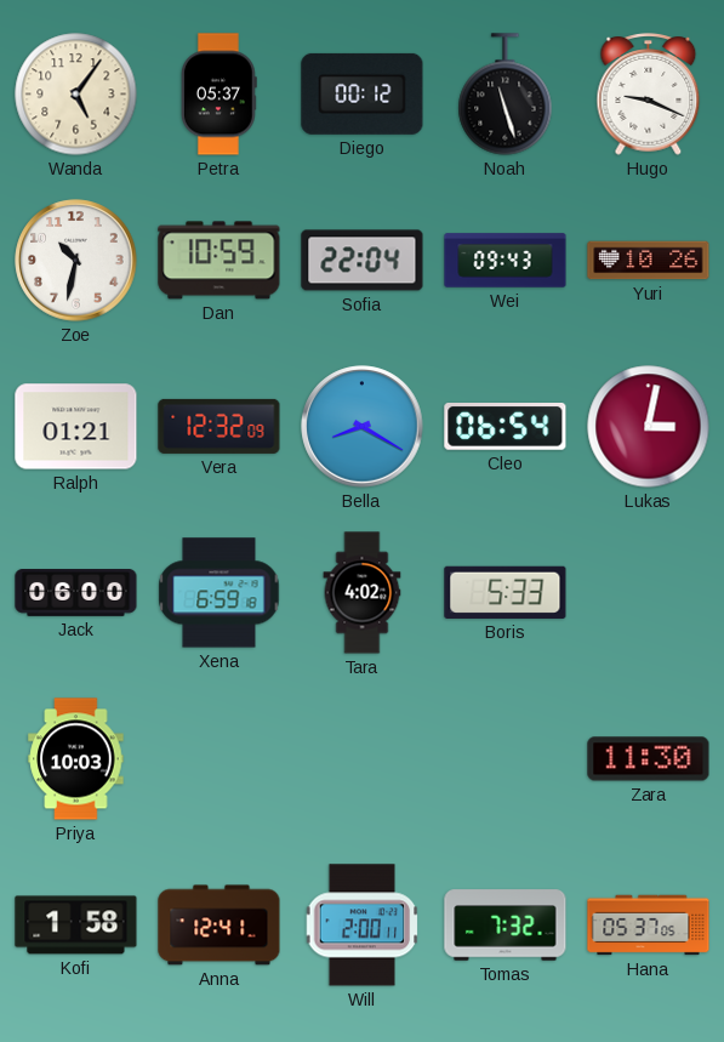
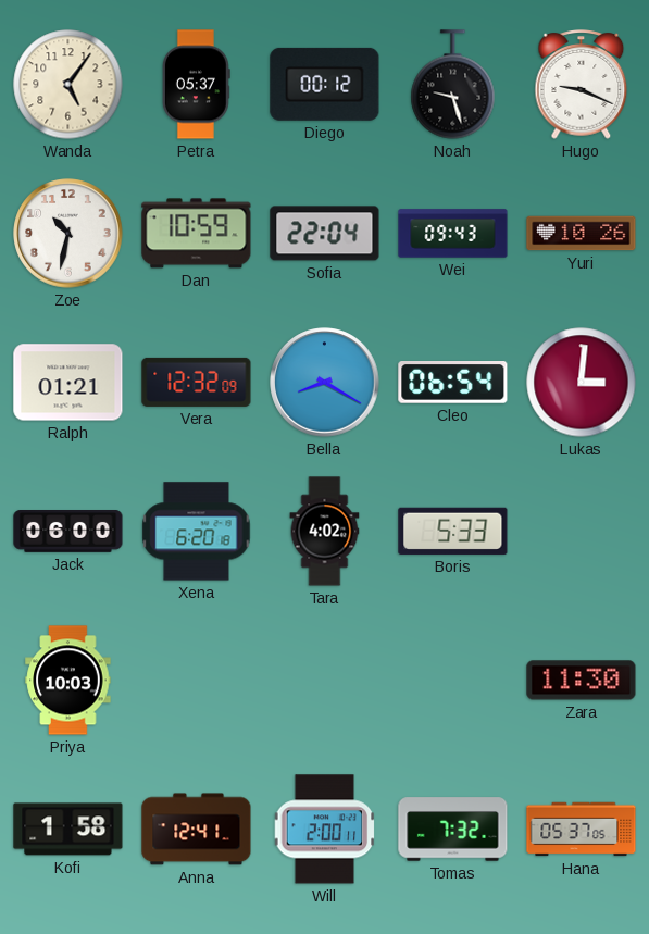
Noah: 11:27 -> 9:27 (453, 85)
Lukas: 3:02 -> 3:01 (582, 383)
Xena: 6:59 -> 6:20 (197, 532)
